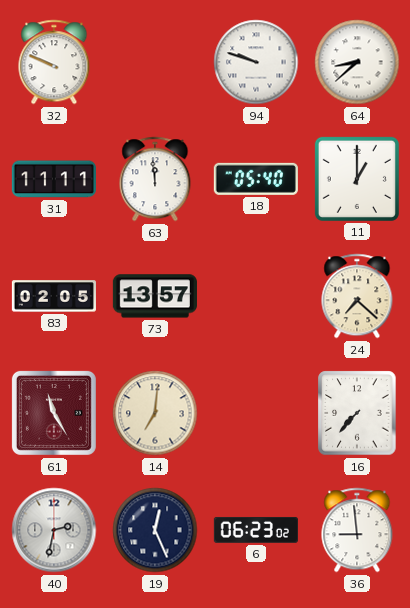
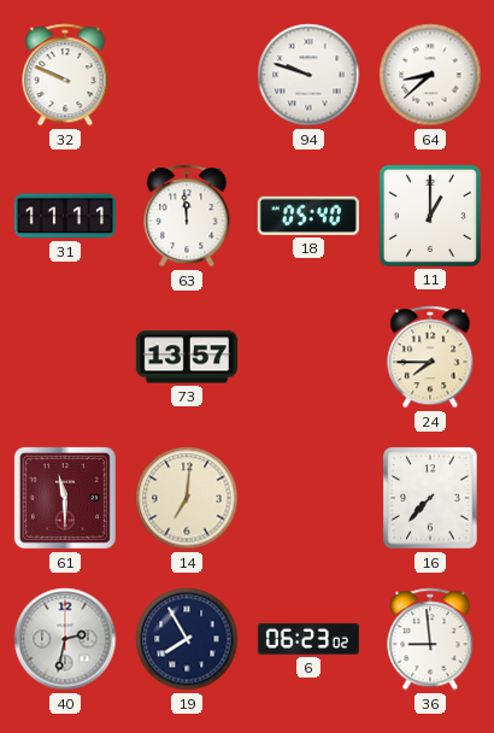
83: 02:05 -> none (54, 296)
24: 7:22 -> 7:45 (430, 357)
61: 11:25 -> 11:30 (65, 498)
19: 12:26 -> 7:55 (187, 639)
